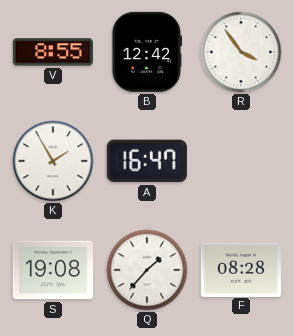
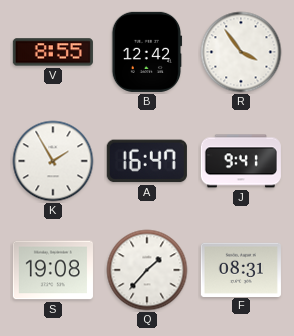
J: none -> 9:41 (241, 161)
F: 08:28 -> 08:31 (241, 269)
